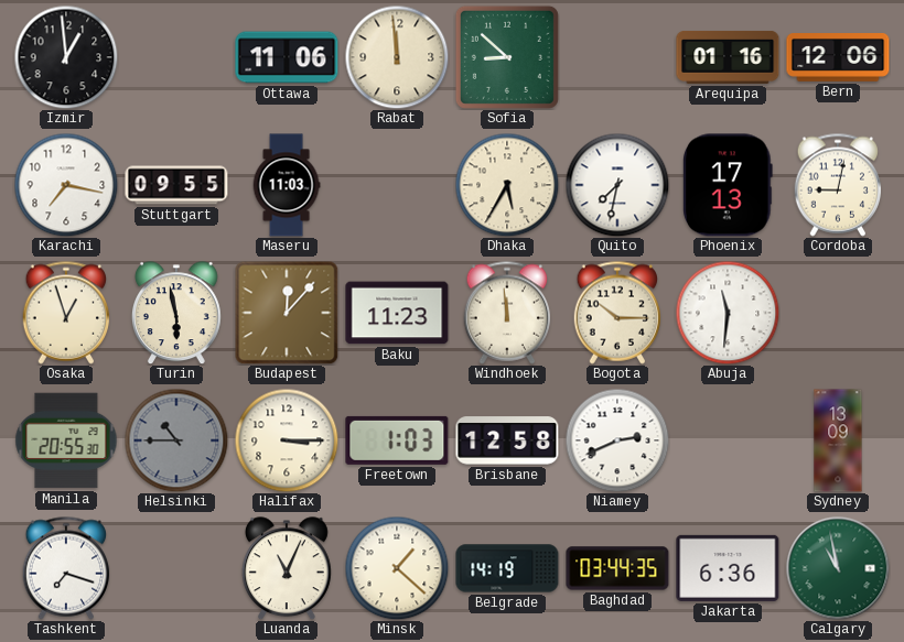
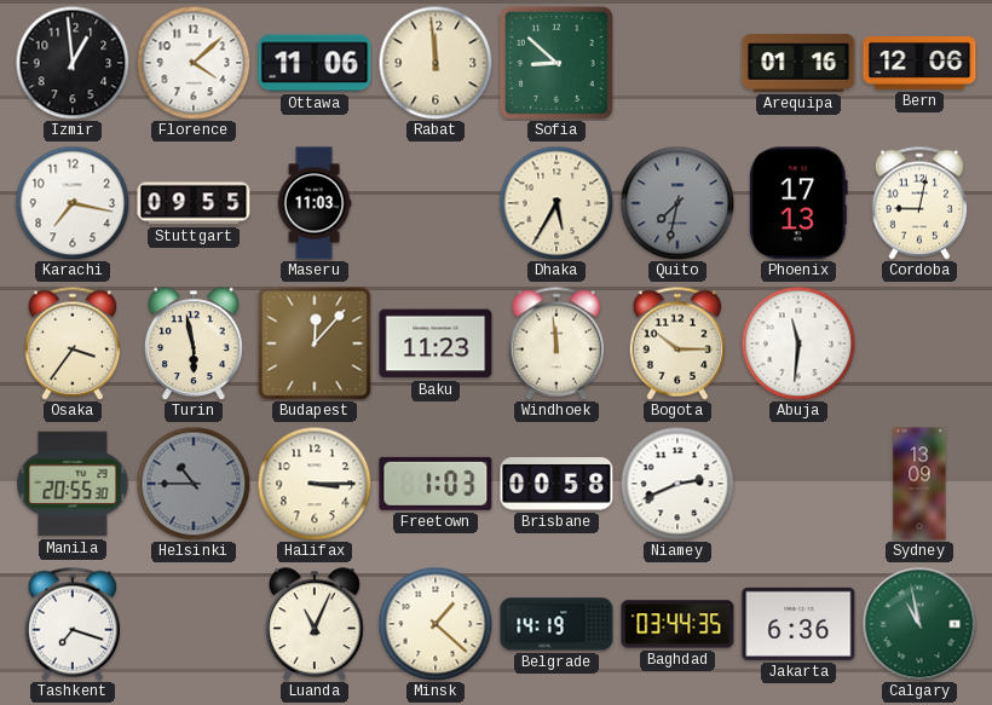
Florence: none -> 4:08 (194, 63)
Quito dial: white -> grey (677, 203)
Osaka: 12:57 -> 3:36 (73, 343)
Brisbane: 12:58 -> 00:58 (556, 484)
